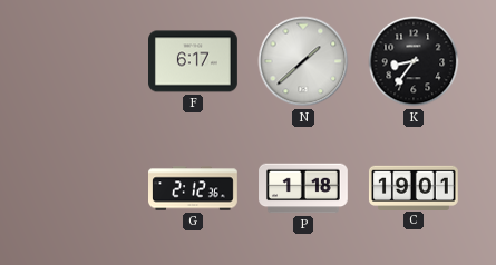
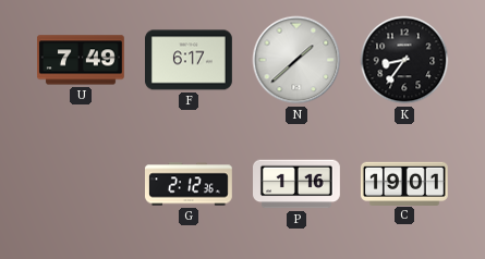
U: none -> 7:49 (81, 60)
P: 1:18 -> 1:16 (298, 184)
